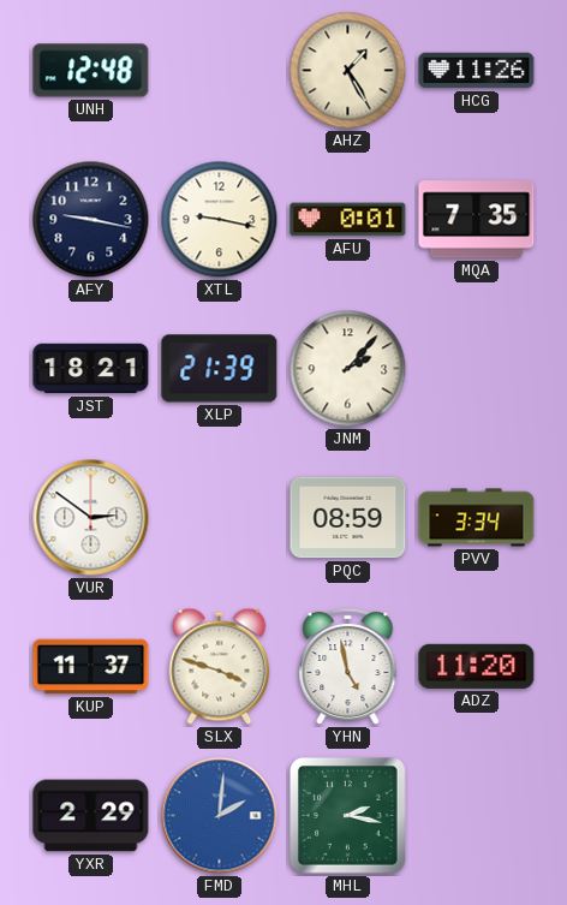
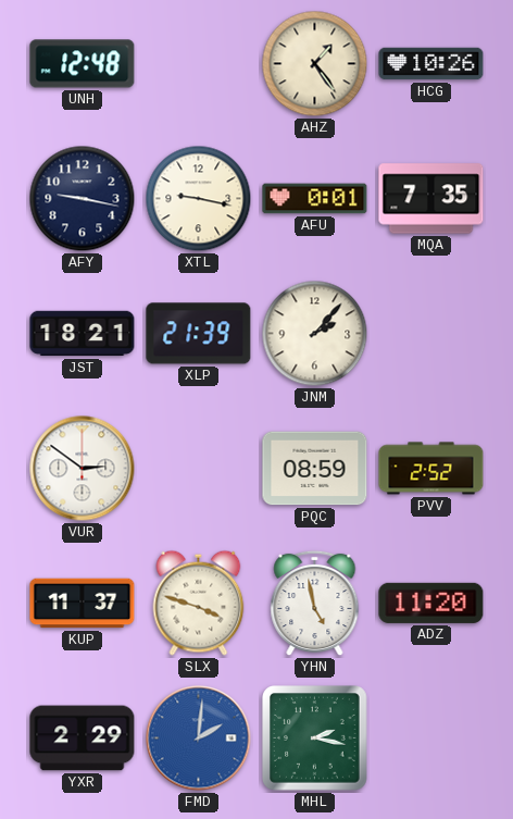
AHZ: 1:25 -> 1:24 (315, 64)
HCG: 11:26 -> 10:26 (431, 64)
PVV: 3:34 -> 2:52 (431, 469)
